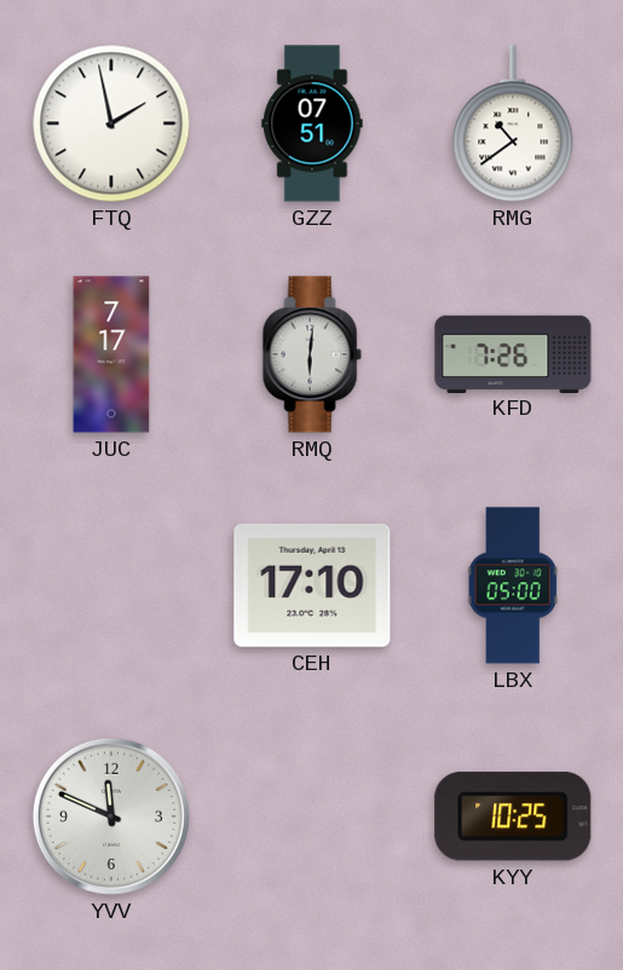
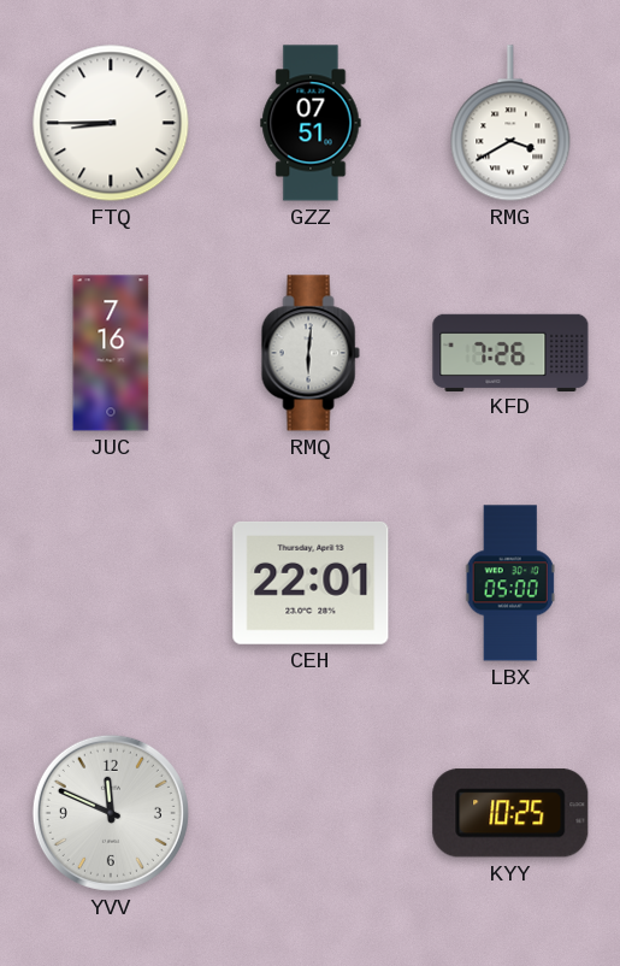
FTQ: 1:58 -> 8:45 (111, 123)
RMG: 10:39 -> 3:40 (510, 123)
JUC: 7:17 -> 7:16 (111, 353)
CEH: 17:10 -> 22:01 (311, 583)
